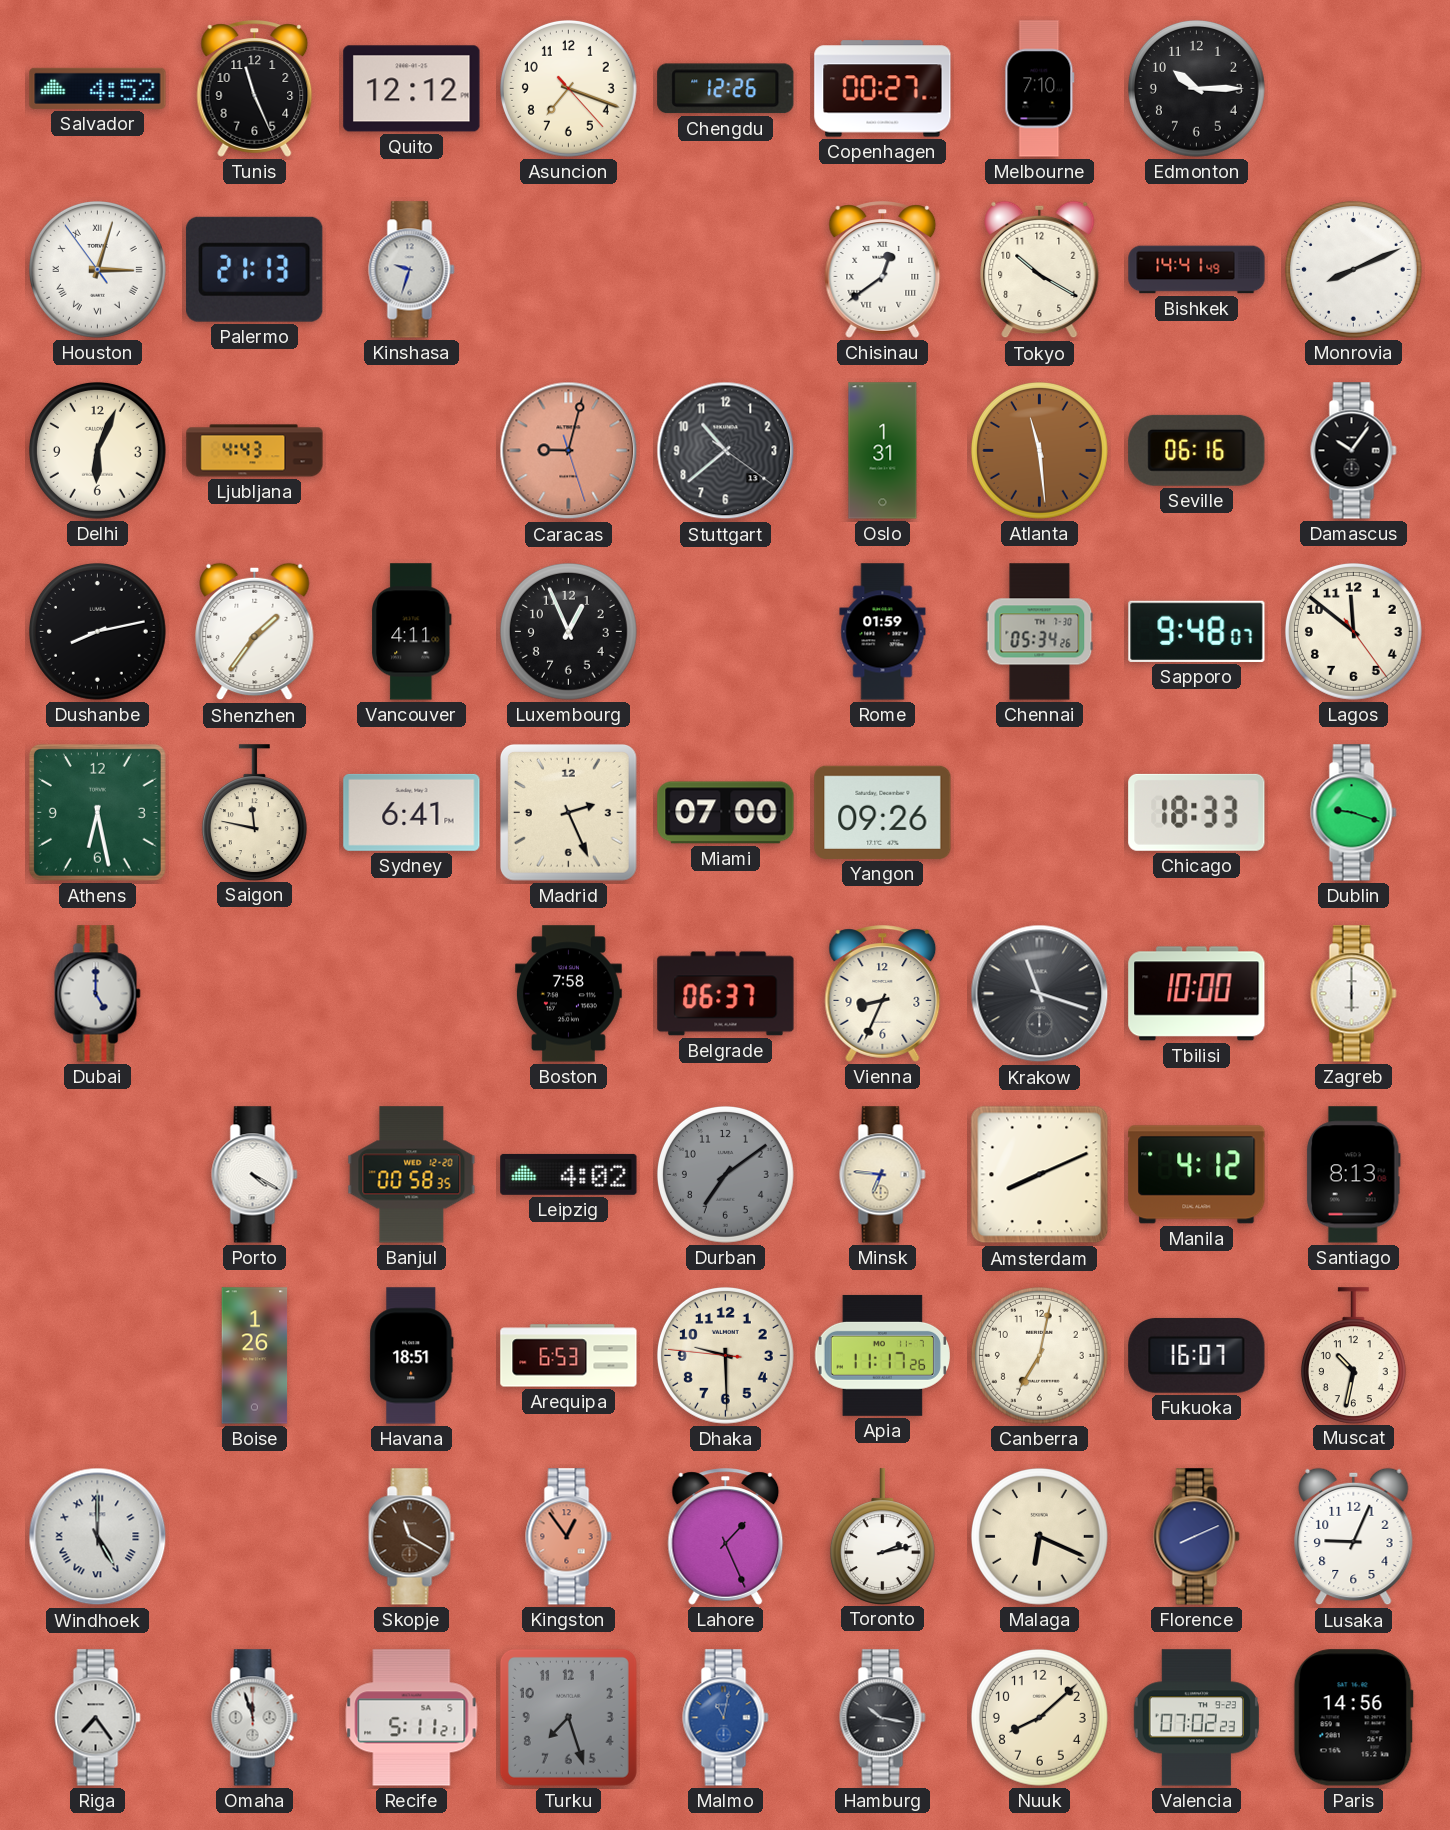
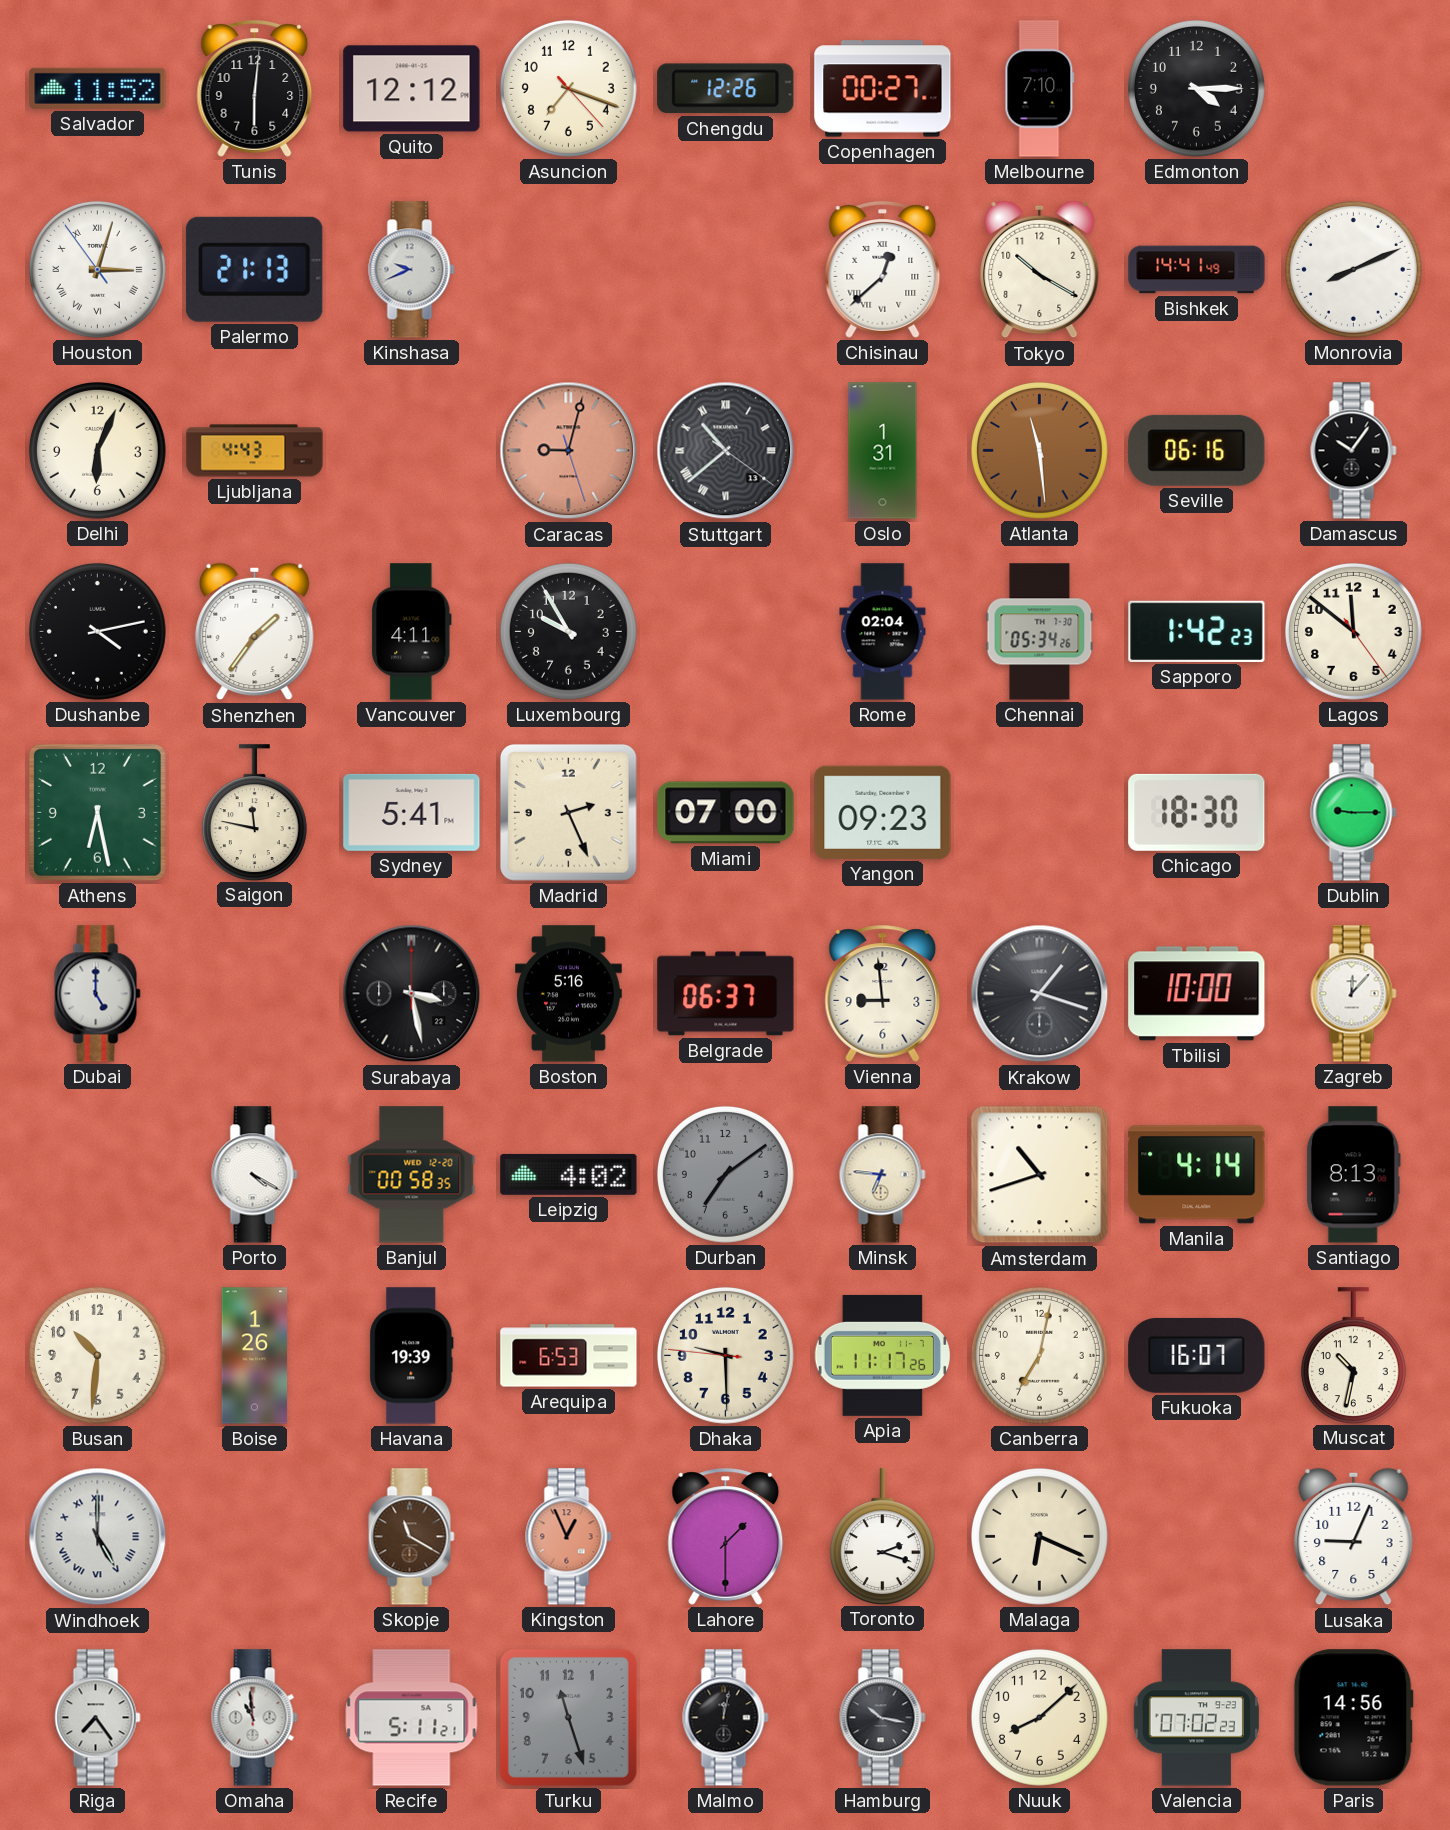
Salvador: 4:52 -> 11:52 (98, 88)
Tunis: 11:26 -> 6:01 (255, 89)
Edmonton: 10:15 -> 4:15 (1196, 88)
Kinshasa: 9:33 -> 9:41 (412, 270)
Chisinau: 12:39 -> 12:38 (883, 270)
Stuttgart numerals: Arabic -> Roman (726, 451)
Dushanbe: 8:13 -> 4:13 (97, 631)
Luxembourg: 12:56 -> 9:55 (568, 631)
Rome: 01:59 -> 02:04 (883, 632)
Sapporo: 9:48 -> 1:42 (1197, 631)
Sydney: 6:41 -> 5:41 (412, 812)
Yangon: 09:26 -> 09:23 (883, 812)
Chicago: 18:33 -> 18:30 (1197, 812)
Dublin: 9:18 -> 9:15 (1354, 813)
Surabaya: none -> 3:28 (412, 994)
Boston: 7:58 -> 5:16 (568, 994)
Vienna: 8:34 -> 8:59 (883, 994)
Krakow: 11:18 -> 1:18 (1040, 994)
Zagreb: 6:00 -> 12:07 (1354, 994)
Amsterdam: 8:11 -> 10:42 (1040, 1175)
Manila: 4:12 -> 4:14 (1197, 1175)
Busan: none -> 10:31 (97, 1355)
Havana: 18:51 -> 19:39 (412, 1356)
Kingston: 12:54 -> 12:56 (569, 1537)
Lahore: 1:26 -> 1:30 (726, 1537)
Toronto: 2:13 -> 2:18 (882, 1536)
Florence: 8:11 -> none (1197, 1537)
Omaha: 11:57 -> 10:59 (255, 1718)
Turku: 7:27 -> 11:27 (568, 1717)
Malmo: 11:02 -> 12:02 (726, 1718)
Malmo dial: blue -> black (726, 1718)
